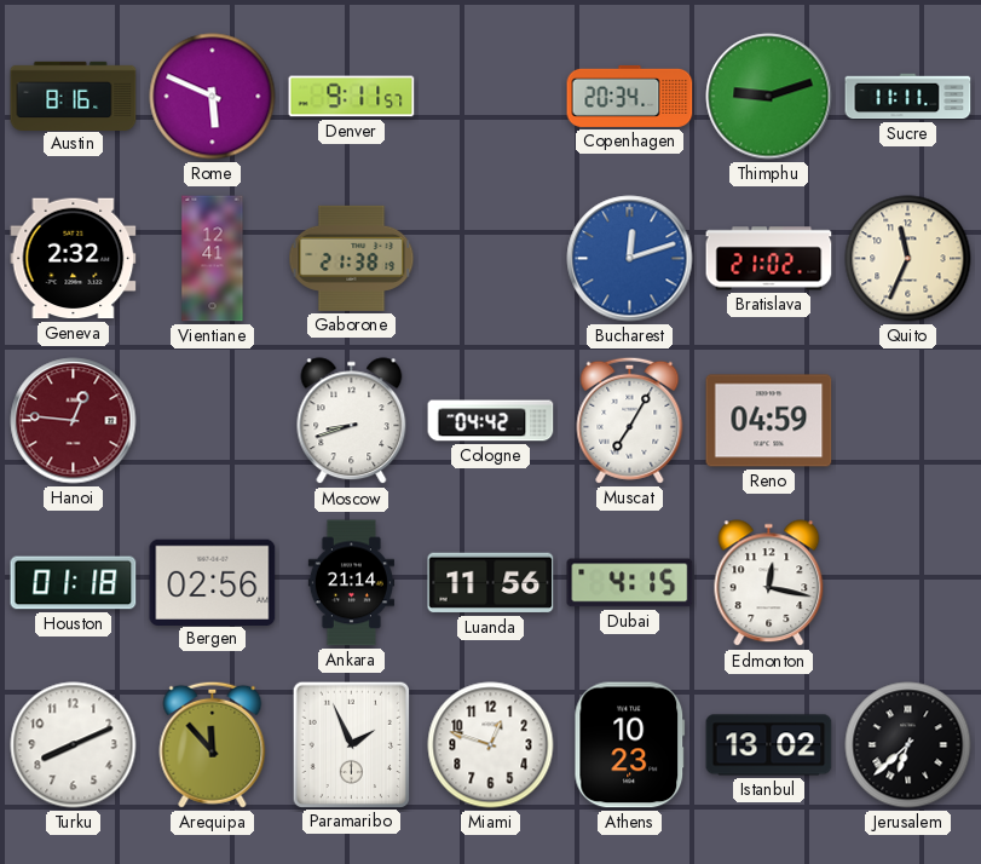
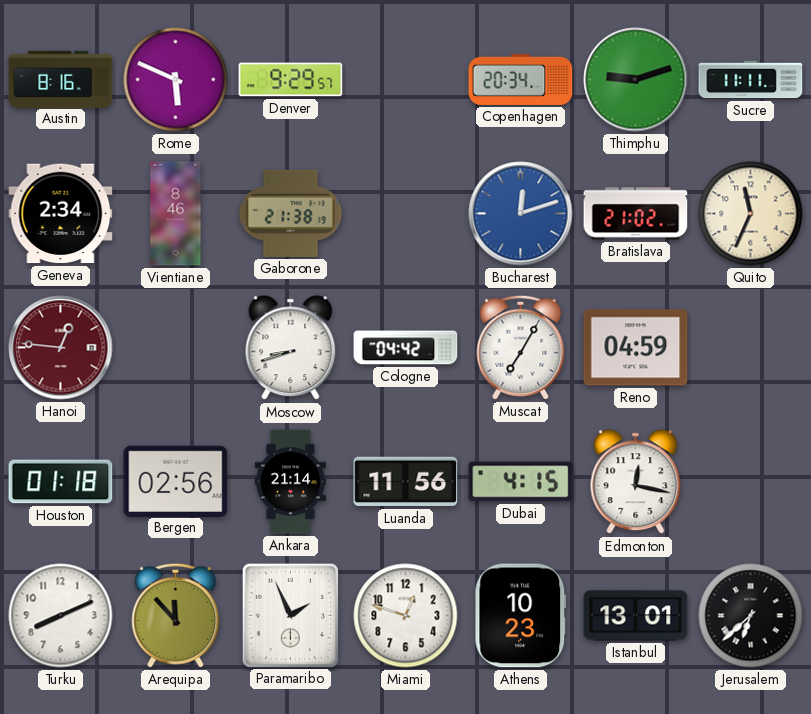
Denver: 9:11 -> 9:29 (291, 80)
Geneva: 2:32 -> 2:34 (61, 214)
Vientiane: 12:41 -> 8:46 (176, 214)
Istanbul: 13:02 -> 13:01 (636, 616)
